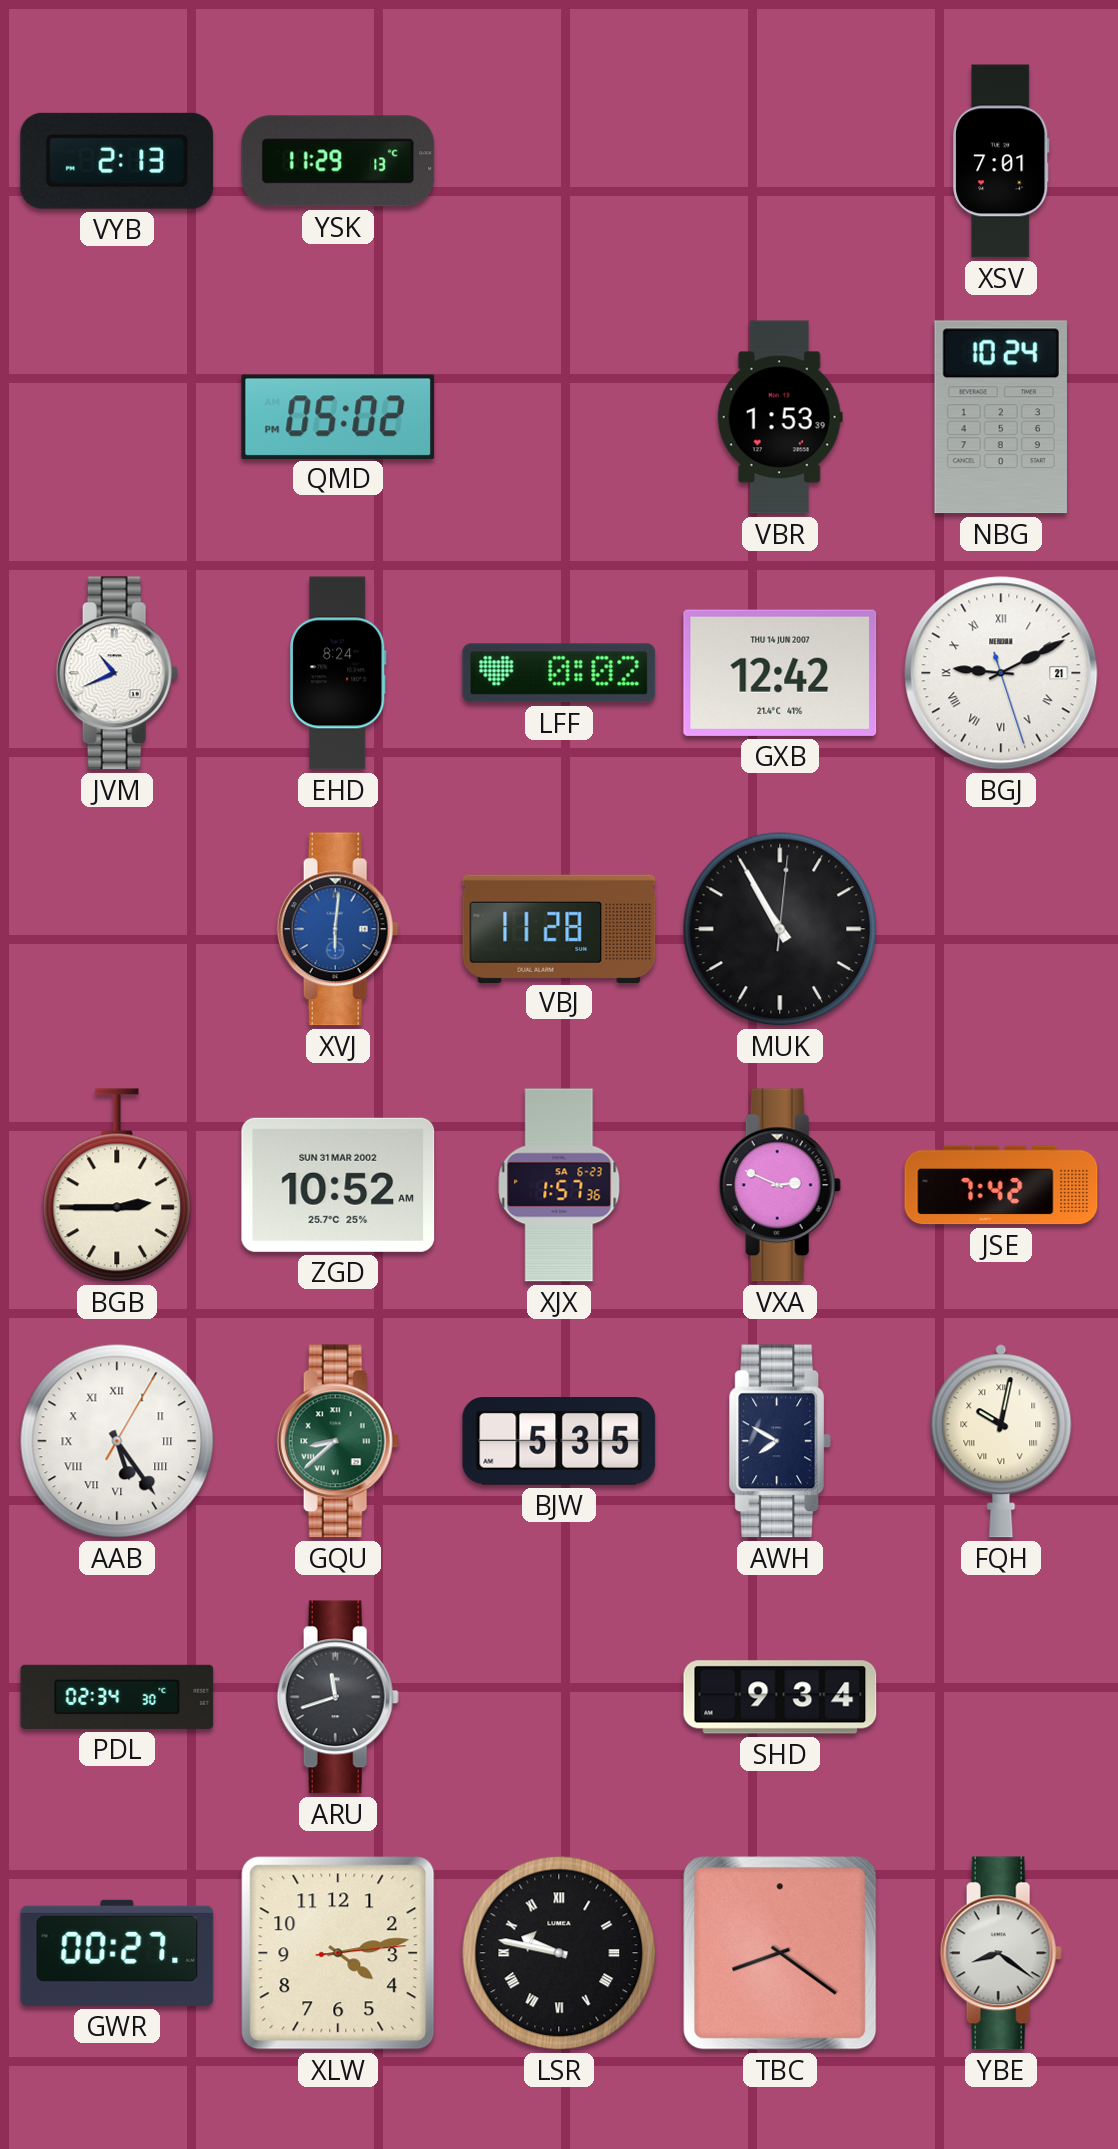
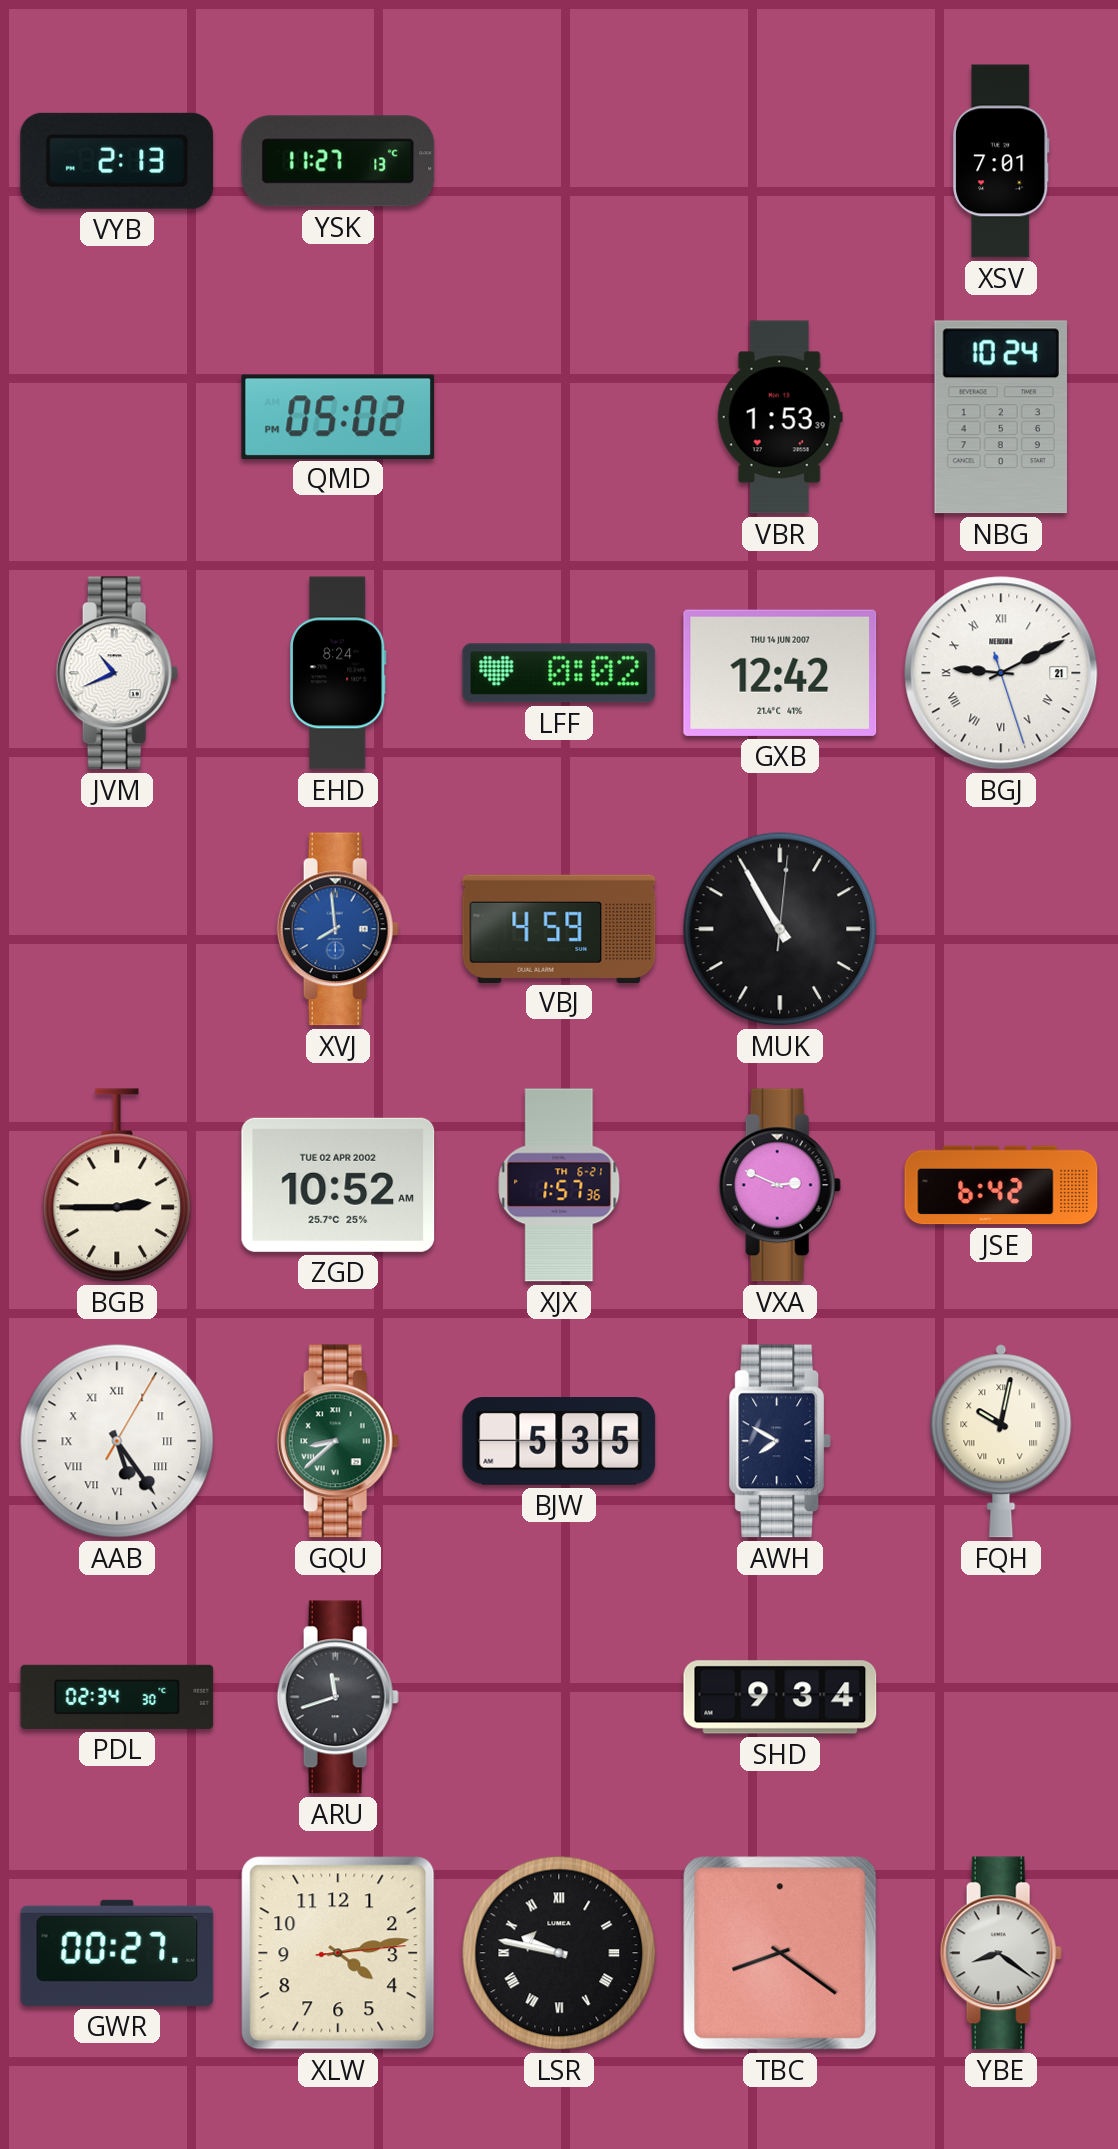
YSK: 11:29 -> 11:27 (338, 161)
XVJ: 6:01 -> 7:59 (338, 929)
VBJ: 11:28 -> 4:59 (559, 928)
ZGD date: SUN 31 MAR 2002 -> TUE 02 APR 2002 (338, 1185)
XJX date: SA 6-23 -> TH 6-21 (559, 1185)
JSE: 7:42 -> 6:42 (1001, 1185)
